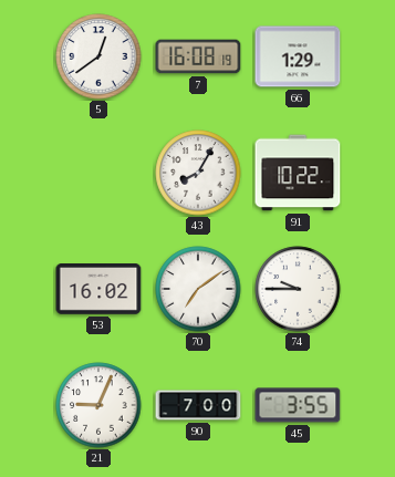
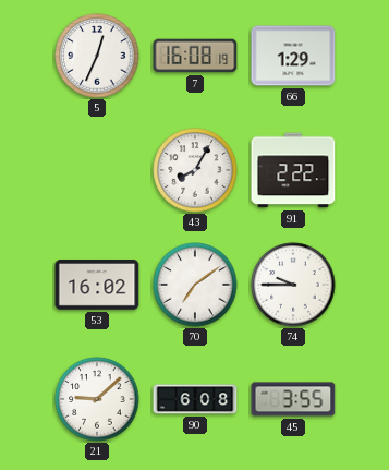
5: 12:39 -> 12:34 (97, 56)
91: 10:22 -> 2:22 (293, 170)
21: 9:04 -> 9:08 (97, 399)
90: 7:00 -> 6:08 (195, 399)
